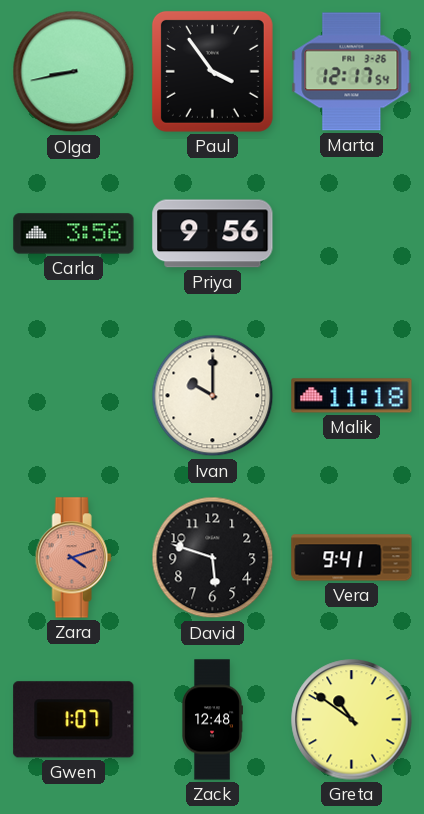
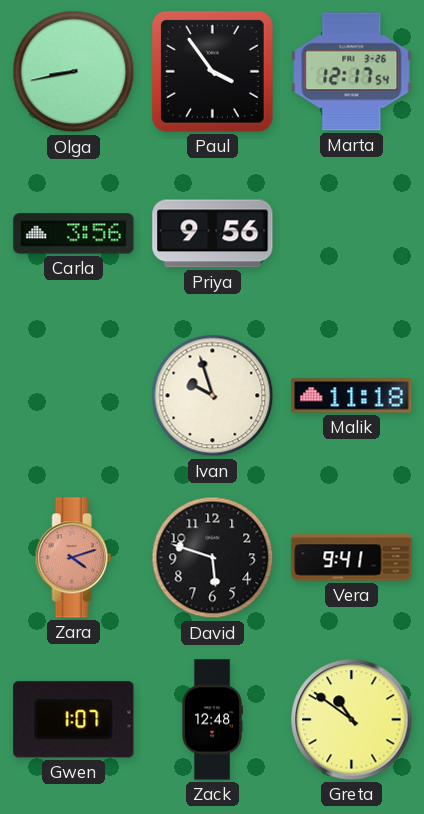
Ivan: 10:00 -> 9:57 (213, 396)
